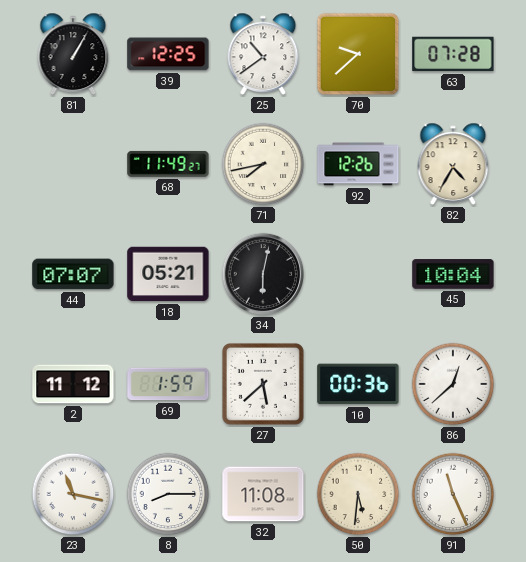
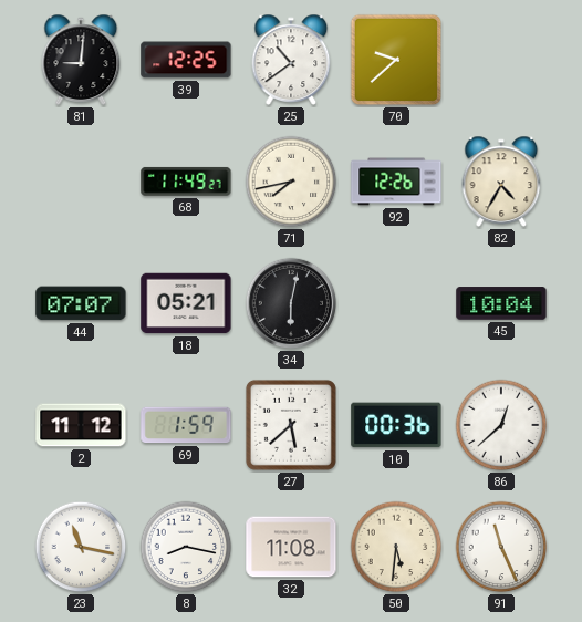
81: 1:05 -> 9:01 (81, 60)
63: 07:28 -> none (453, 54)
8: 8:15 -> 8:17 (186, 547)
